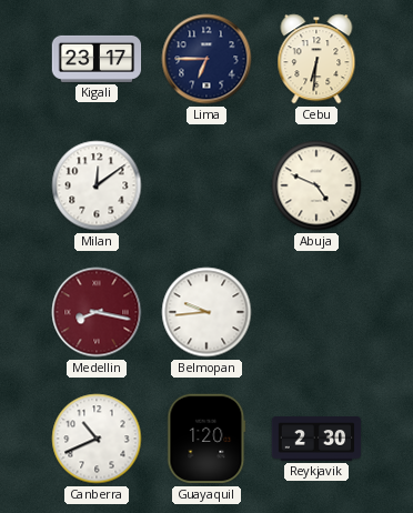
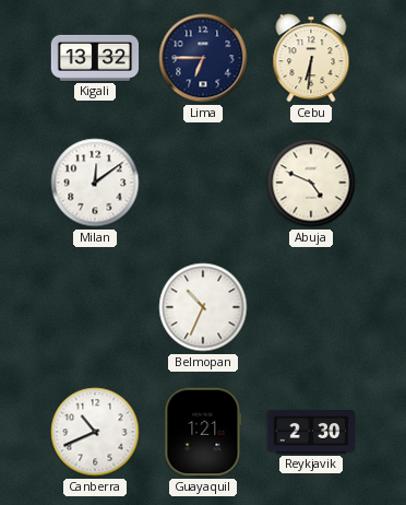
Kigali: 23:17 -> 13:32 (95, 58)
Medellin: 8:17 -> none (97, 312)
Belmopan: 9:44 -> 10:34 (203, 307)
Guayaquil: 1:20 -> 1:21 (203, 432)
